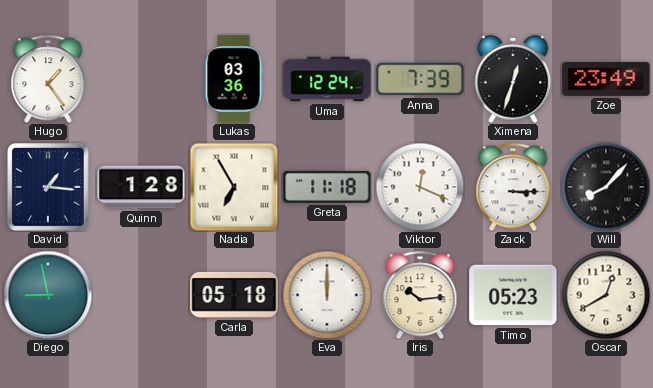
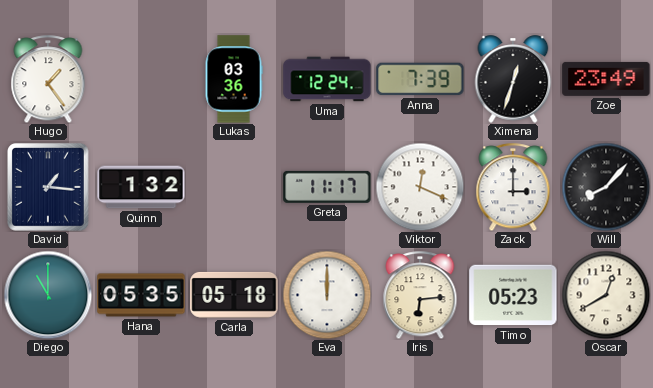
Quinn: 1:28 -> 1:32 (141, 187)
Nadia: 6:55 -> none (234, 187)
Greta: 11:18 -> 11:17 (327, 187)
Zack: 3:15 -> 3:00 (513, 187)
Diego: 8:58 -> 11:00 (48, 295)
Hana: none -> 05:35 (141, 295)
Iris: 10:14 -> 6:14 (420, 295)
